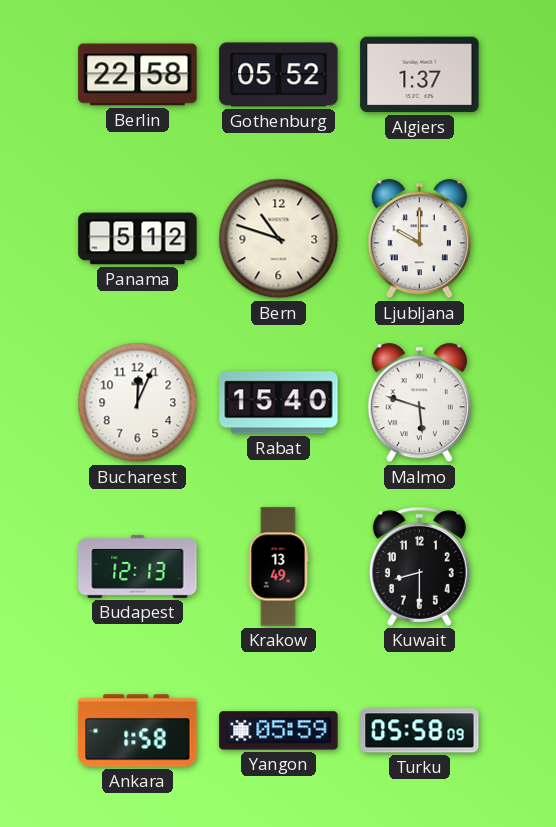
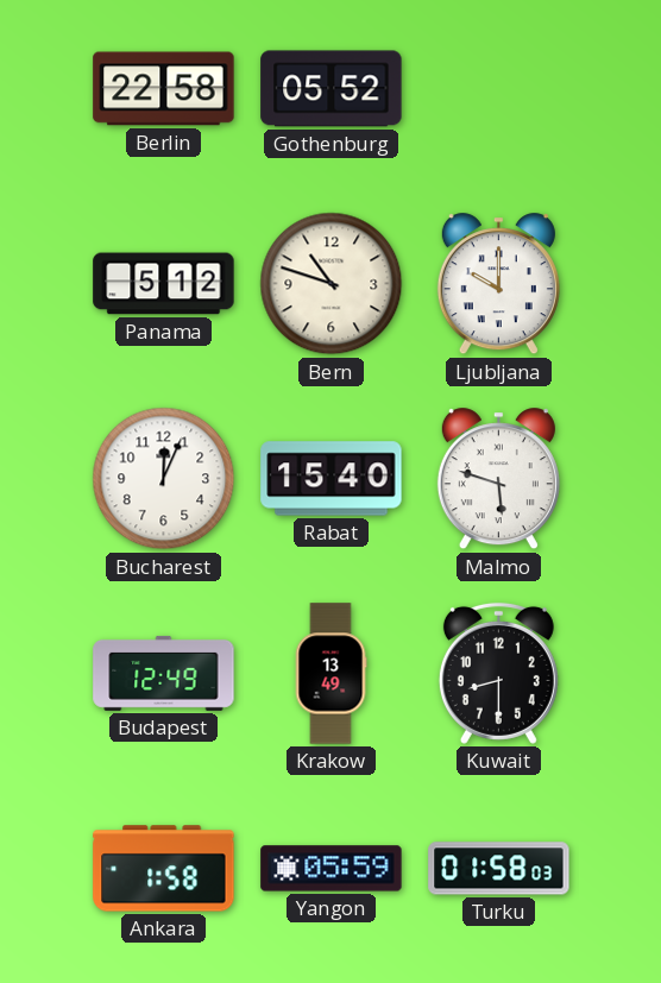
Algiers: 1:37 -> none (420, 75)
Budapest: 12:13 -> 12:49 (164, 673)
Turku: 05:58 -> 01:58 (499, 869)
